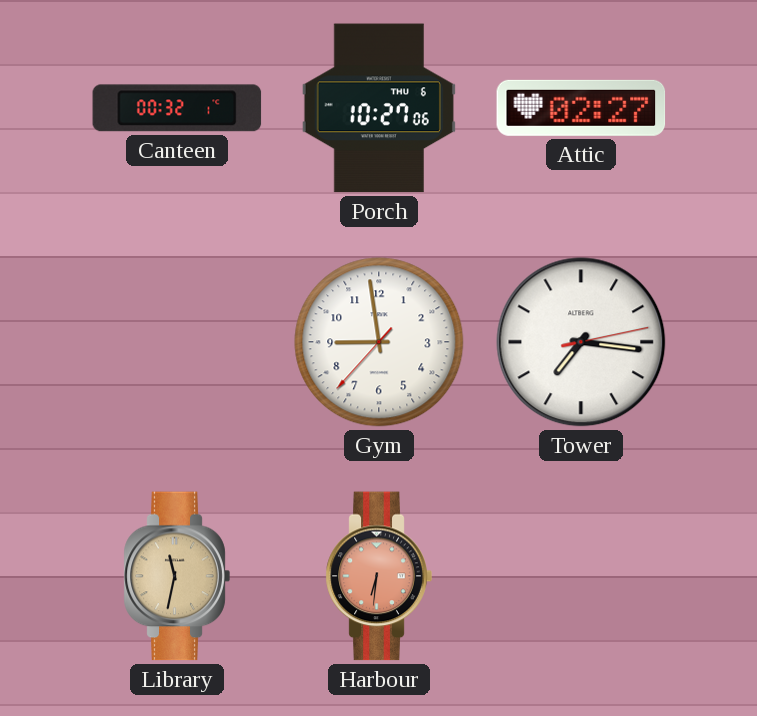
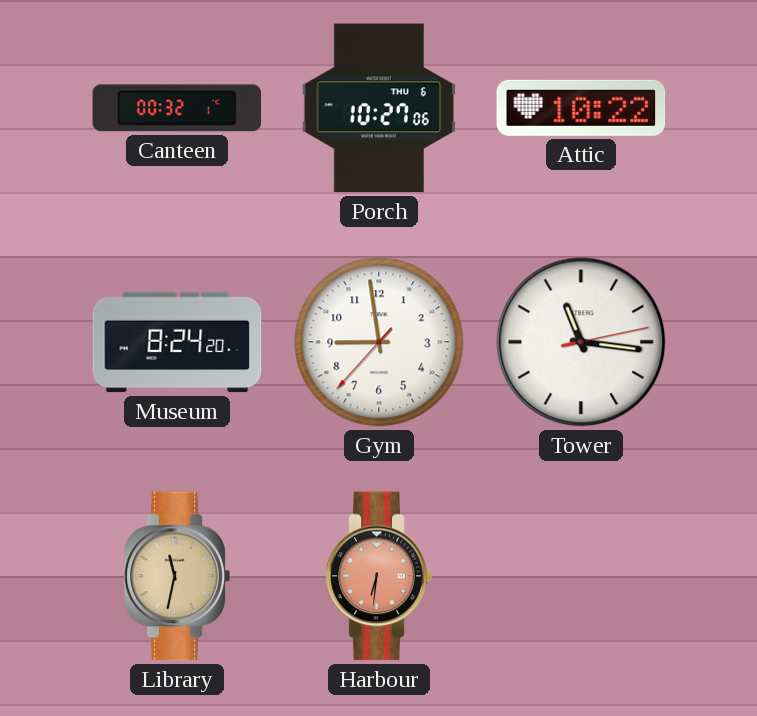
Attic: 02:27 -> 10:22 (581, 108)
Museum: none -> 8:24 (177, 342)
Tower: 7:16 -> 11:16 (581, 342)
